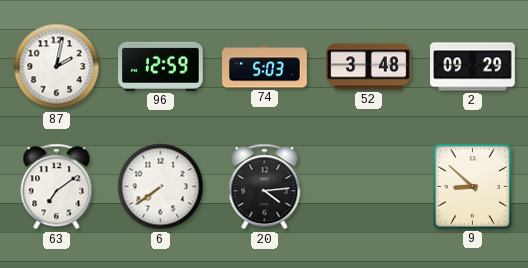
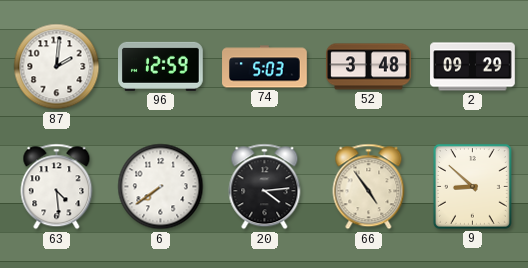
87: 2:02 -> 2:01 (57, 67)
63: 7:09 -> 4:29 (57, 187)
66: none -> 4:54 (369, 187)
